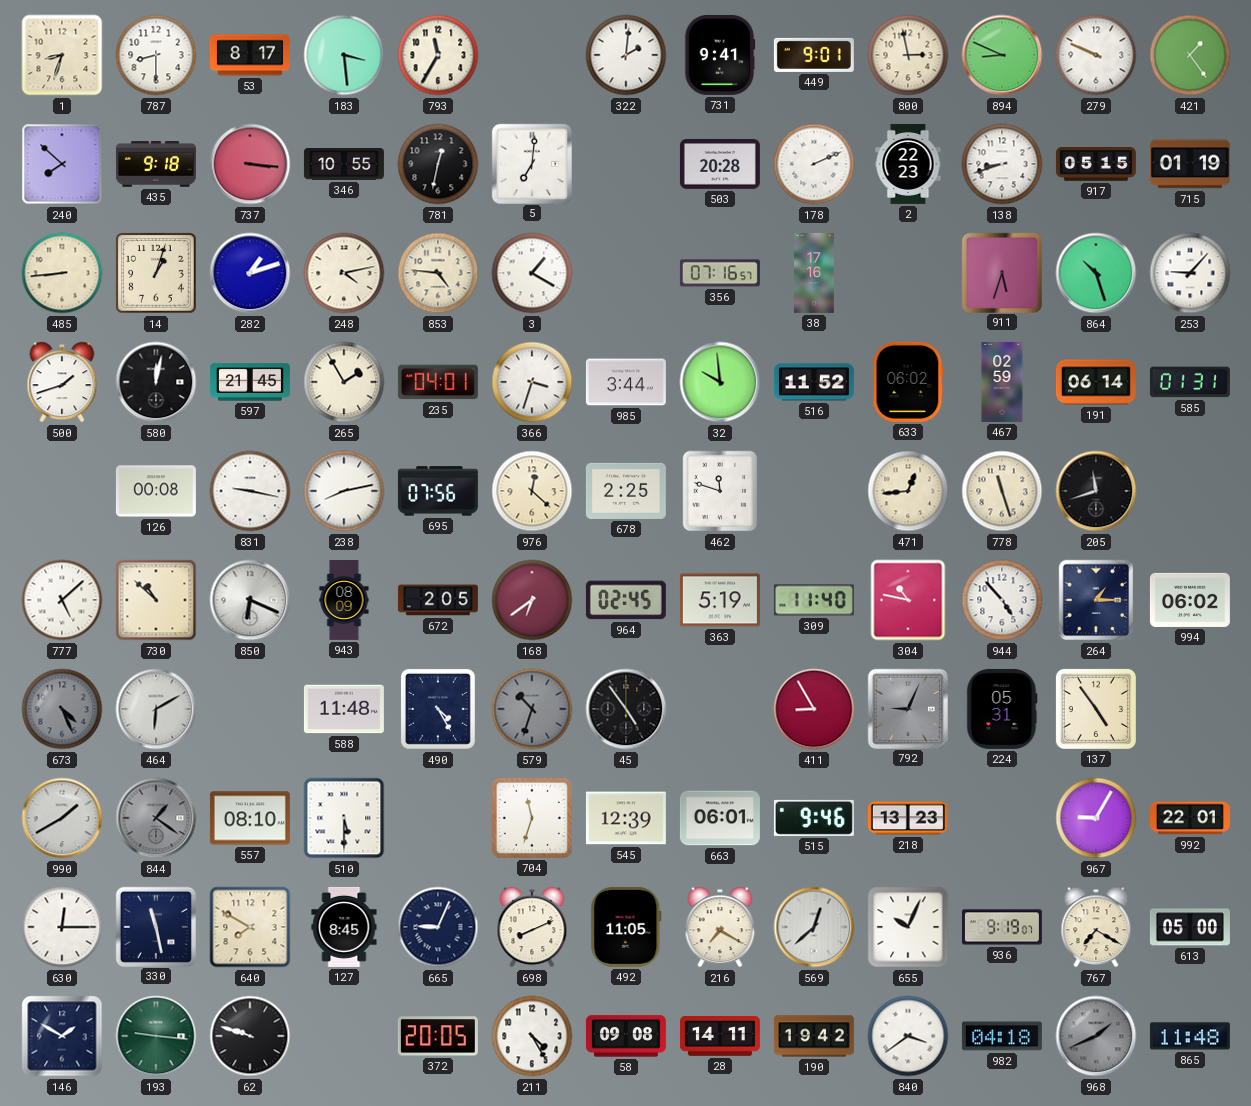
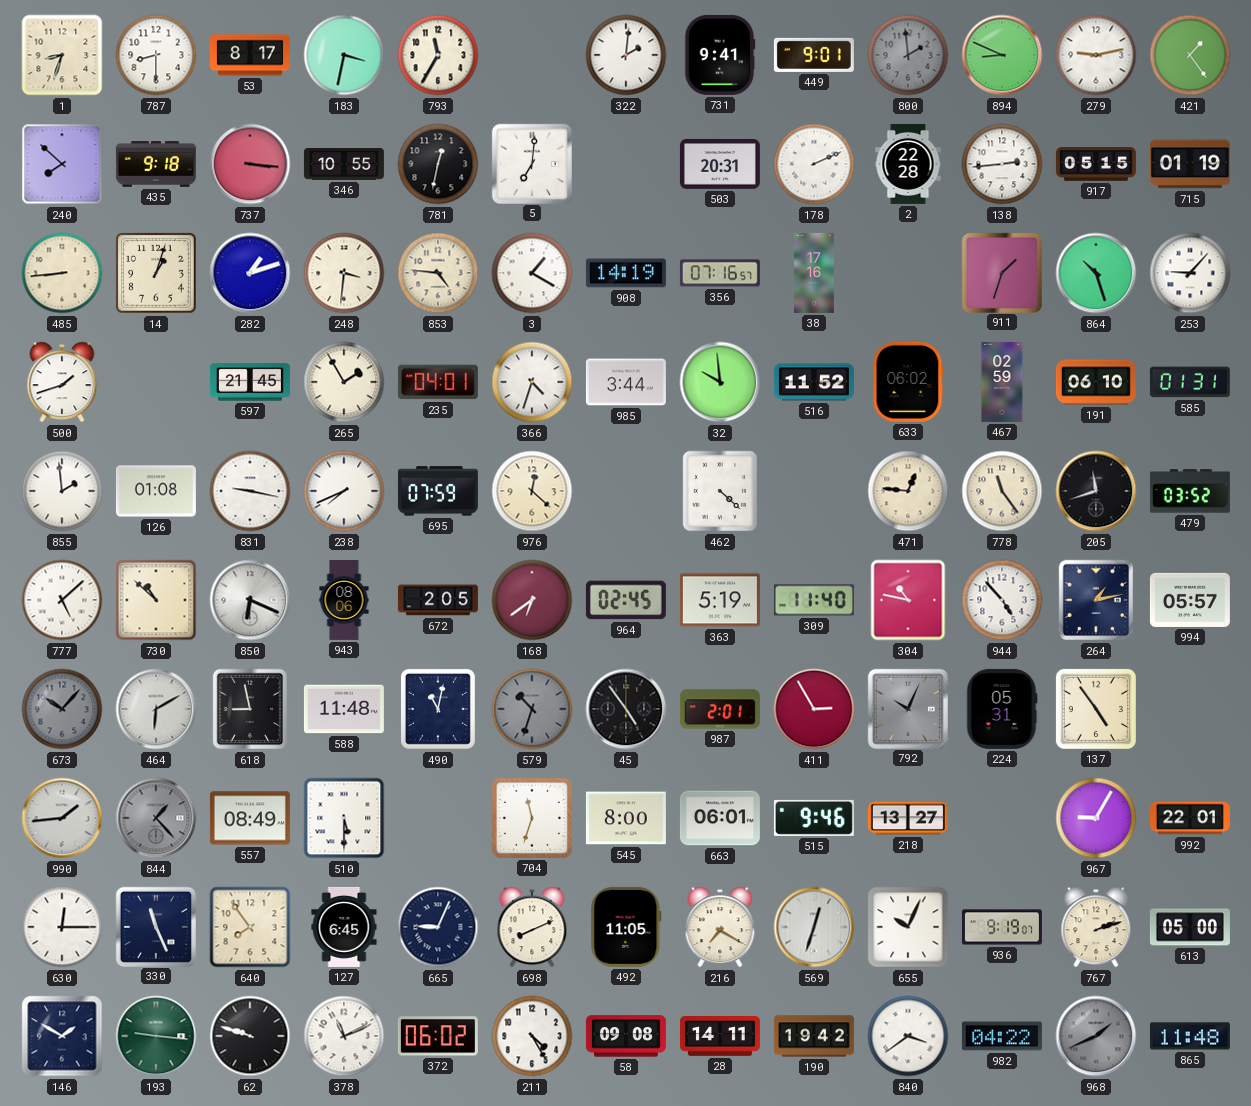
183: 3:29 -> 3:32 (344, 55)
800: 2:58 -> 1:59 (908, 55)
800 dial: cream -> grey (908, 55)
279: 9:49 -> 9:13 (1096, 55)
503: 20:28 -> 20:31 (720, 164)
2: 22:23 -> 22:28 (908, 164)
138: 8:42 -> 2:44 (1002, 164)
248: 4:13 -> 3:31 (344, 273)
908: none -> 14:19 (626, 273)
911: 5:33 -> 1:33 (1001, 272)
580: 12:02 -> none (156, 382)
366: 3:33 -> 4:33 (532, 382)
191: 06:14 -> 06:10 (1096, 382)
855: none -> 1:59 (62, 491)
126: 00:08 -> 01:08 (156, 491)
238: 8:13 -> 7:41 (344, 491)
695: 07:56 -> 07:59 (438, 491)
678: 2:25 -> none (626, 491)
462: 11:48 -> 4:22 (720, 491)
471: 12:44 -> 12:46 (908, 491)
778: 11:27 -> 11:24 (1002, 491)
479: none -> 03:52 (1190, 491)
943: 08:09 -> 08:06 (344, 600)
264: 1:15 -> 1:13 (1096, 600)
994: 06:02 -> 05:57 (1190, 600)
673: 4:26 -> 10:07 (62, 709)
618: none -> 8:58 (250, 709)
490: 4:25 -> 11:02 (438, 709)
987: none -> 2:01 (720, 709)
411: 8:55 -> 2:55 (814, 709)
792: 9:04 -> 10:04 (907, 708)
990: 1:40 -> 1:44 (62, 818)
844: 1:21 -> 1:23 (156, 818)
557: 08:10 -> 08:49 (250, 818)
545: 12:39 -> 8:00 (626, 818)
218: 13:23 -> 13:27 (908, 818)
330: 11:28 -> 11:26 (155, 926)
640: 7:50 -> 7:54 (250, 927)
127: 8:45 -> 6:45 (344, 927)
569: 12:38 -> 12:33 (814, 927)
767: 7:20 -> 2:12 (1096, 927)
378: none -> 11:11 (344, 1036)
372: 20:05 -> 06:02 (438, 1036)
982: 04:18 -> 04:22 (1002, 1036)
